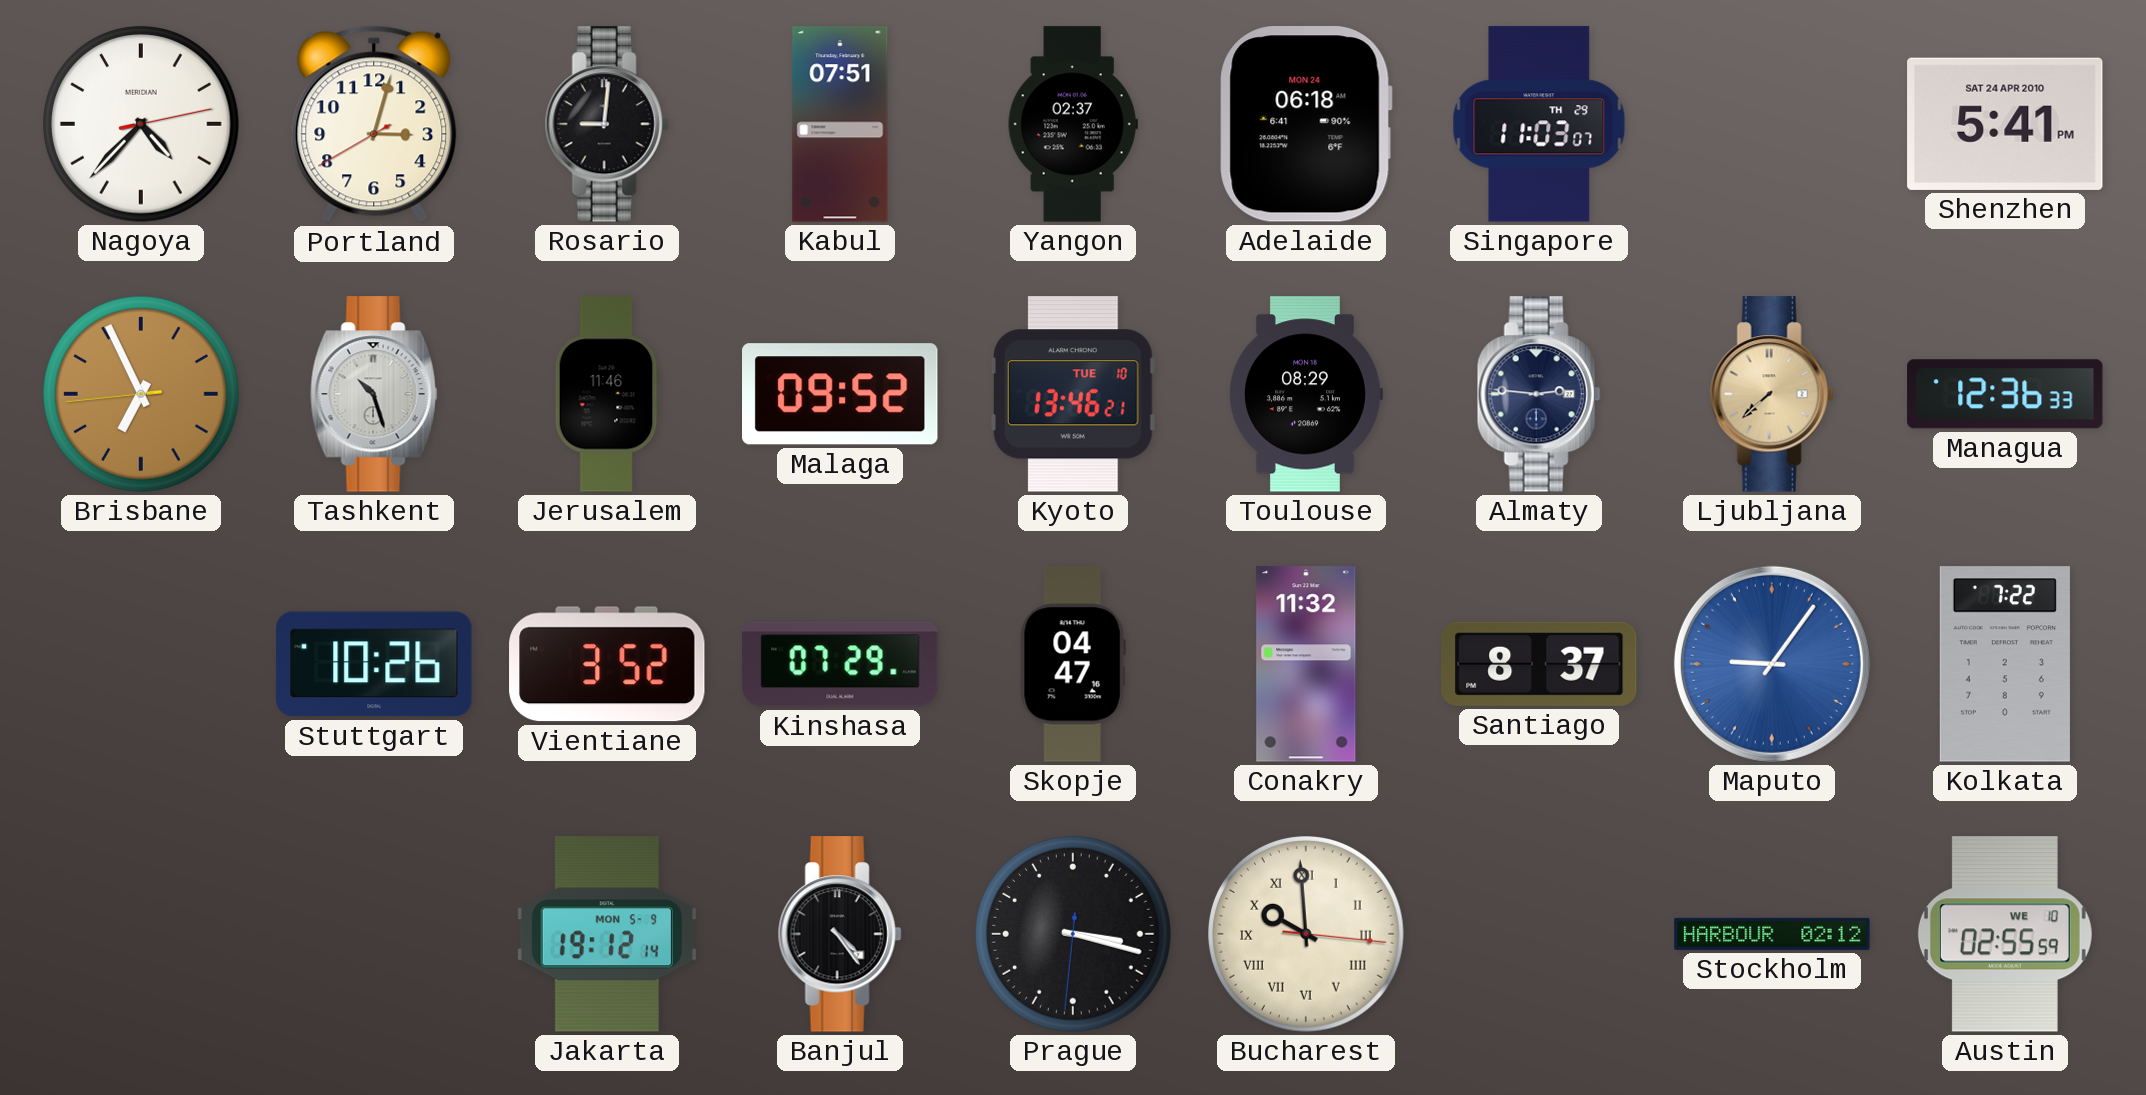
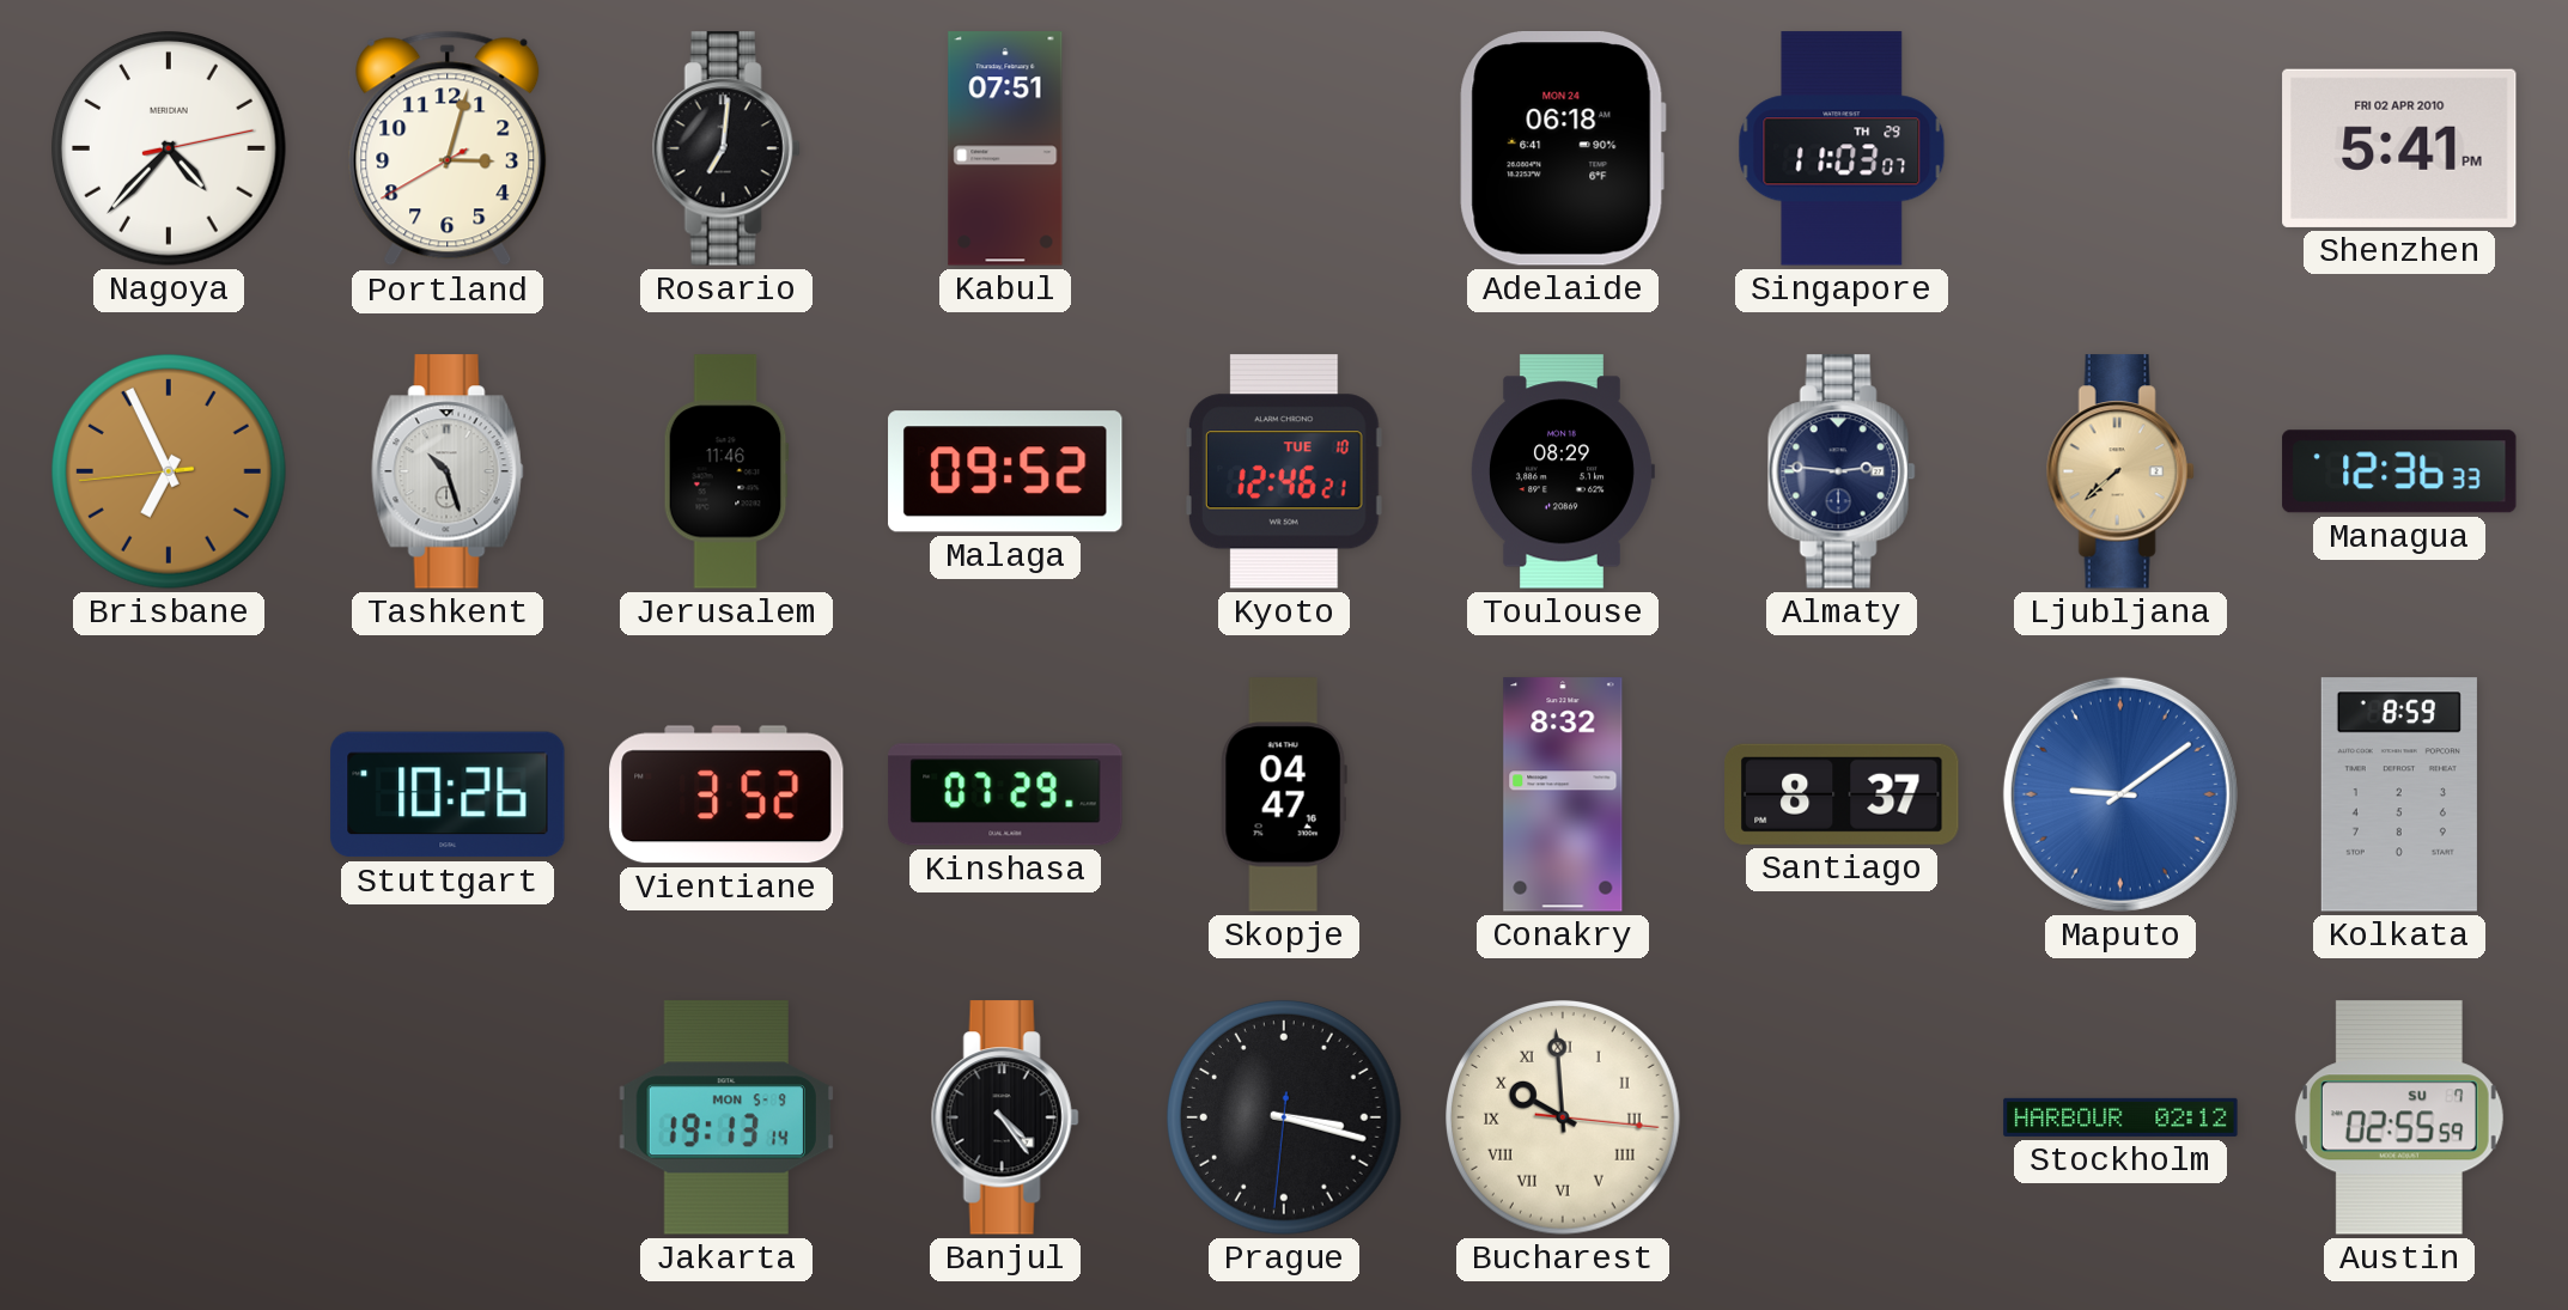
Rosario: 9:01 -> 7:01 (726, 148)
Yangon: 02:37 -> none (1073, 124)
Shenzhen date: SAT 24 APR 2010 -> FRI 02 APR 2010 (2399, 148)
Kyoto: 13:46 -> 12:46 (1284, 471)
Conakry: 11:32 -> 8:32 (1563, 794)
Maputo: 9:06 -> 9:09 (2120, 794)
Kolkata: 7:22 -> 8:59 (2399, 794)
Jakarta: 19:12 -> 19:13 (726, 1117)
Austin date: WE 10 -> SU 7 (2399, 1117)
